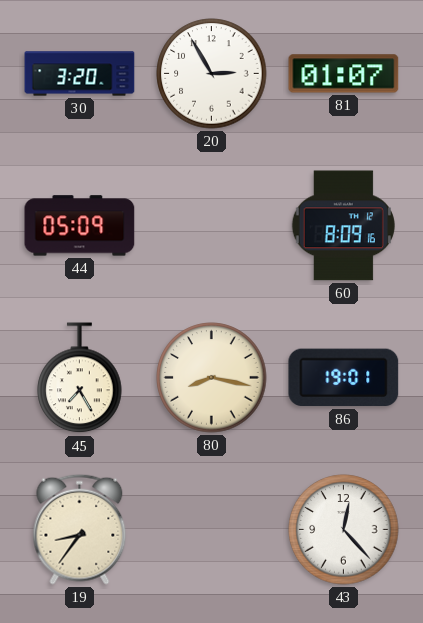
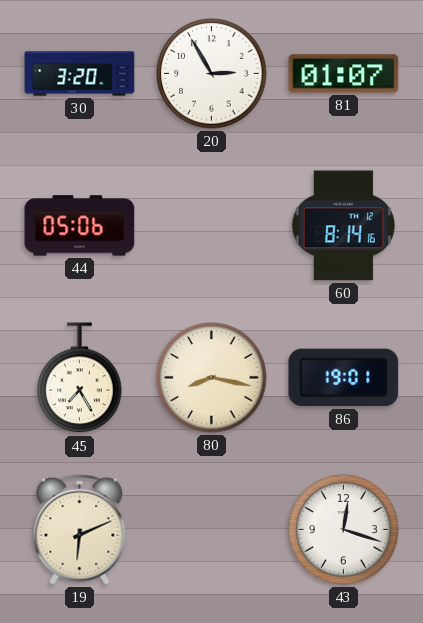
44: 05:09 -> 05:06 (80, 226)
60: 8:09 -> 8:14 (343, 226)
19: 8:36 -> 6:11 (80, 529)
43: 12:23 -> 12:18 (344, 530)
